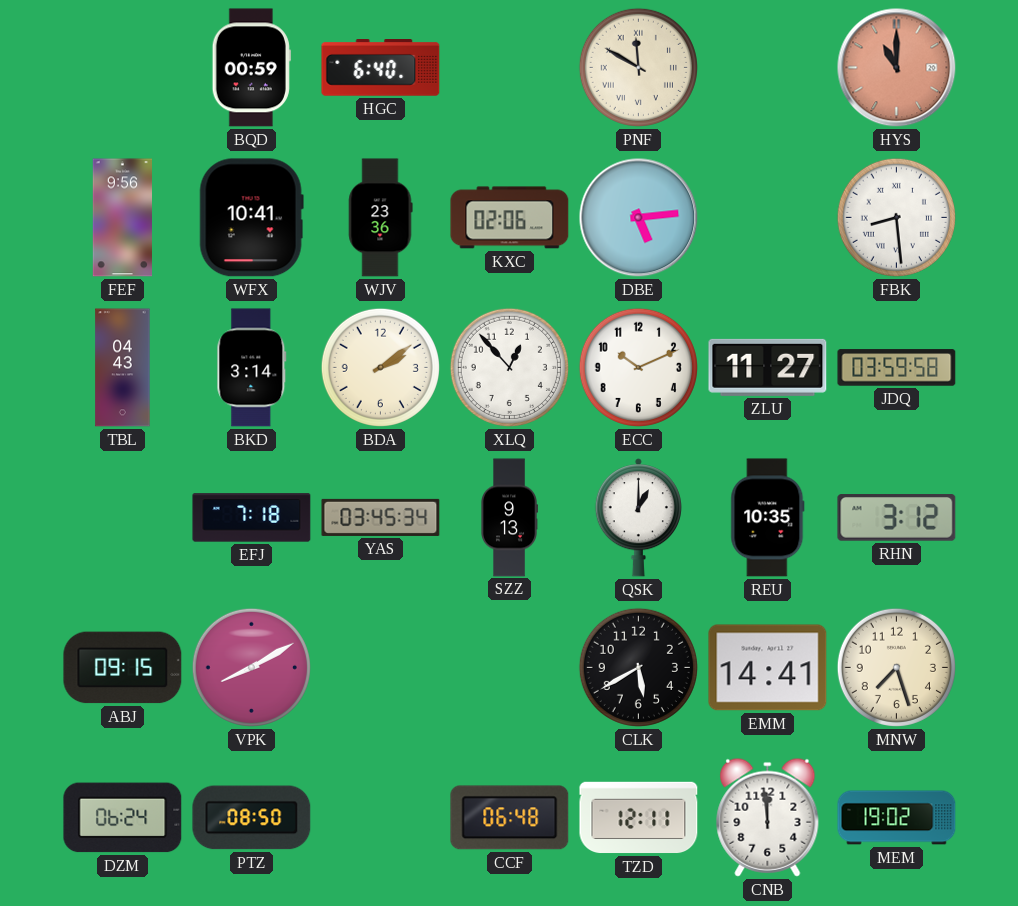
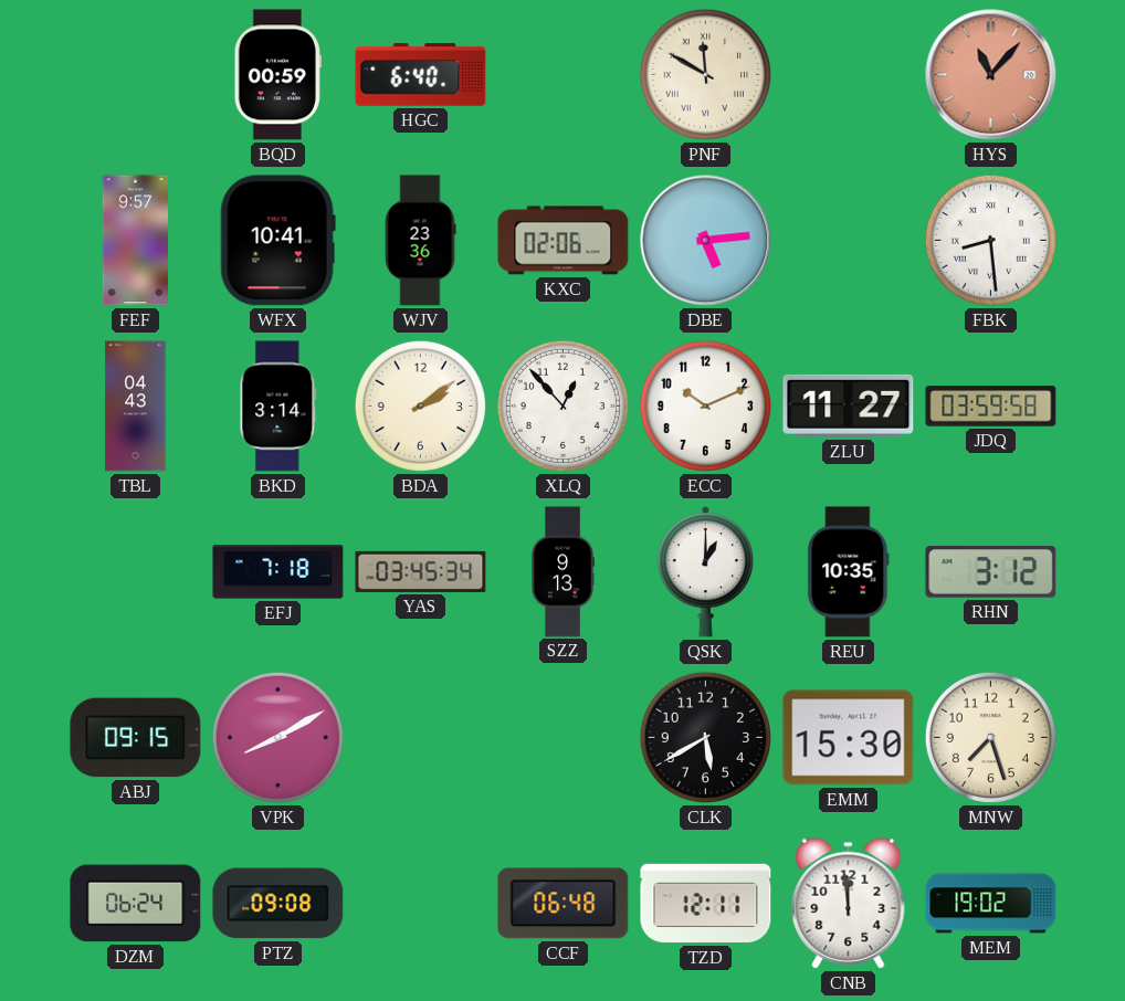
HYS: 11:00 -> 11:07 (991, 75)
FEF: 9:56 -> 9:57 (135, 241)
EMM: 14:41 -> 15:30 (849, 738)
PTZ: 08:50 -> 09:08 (278, 904)
